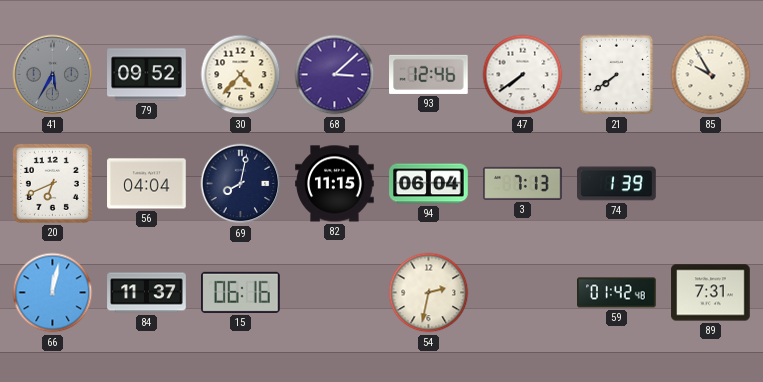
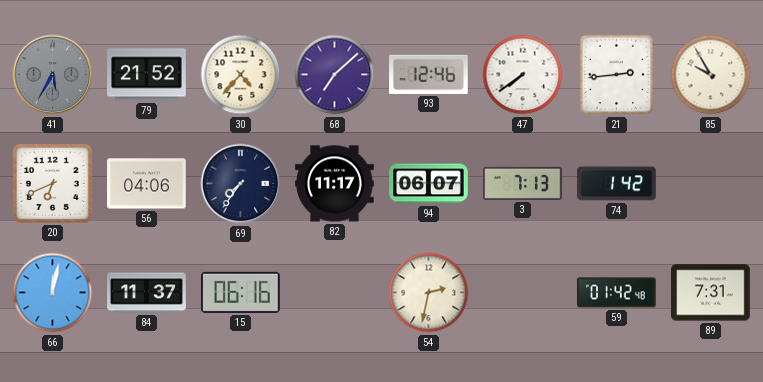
79: 09:52 -> 21:52 (147, 75)
68: 3:08 -> 7:08 (335, 75)
21: 7:39 -> 2:44 (617, 75)
56: 04:04 -> 04:06 (147, 184)
69: 8:02 -> 7:36 (241, 184)
82: 11:15 -> 11:17 (335, 184)
94: 06:04 -> 06:07 (429, 184)
74: 1:39 -> 1:42 (617, 184)
